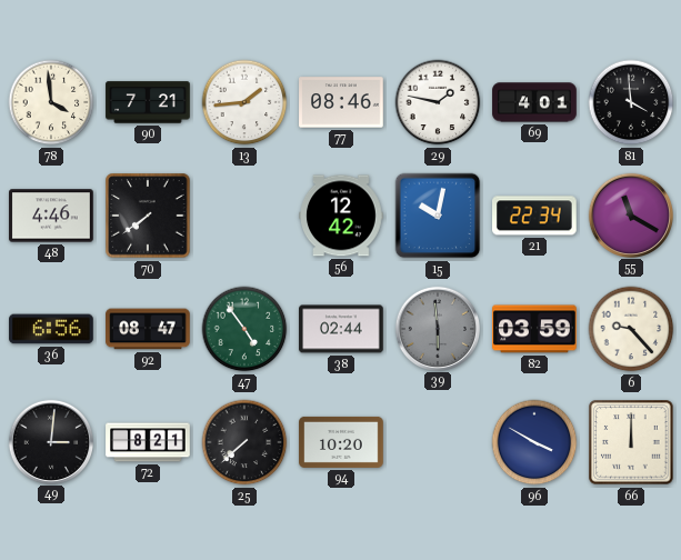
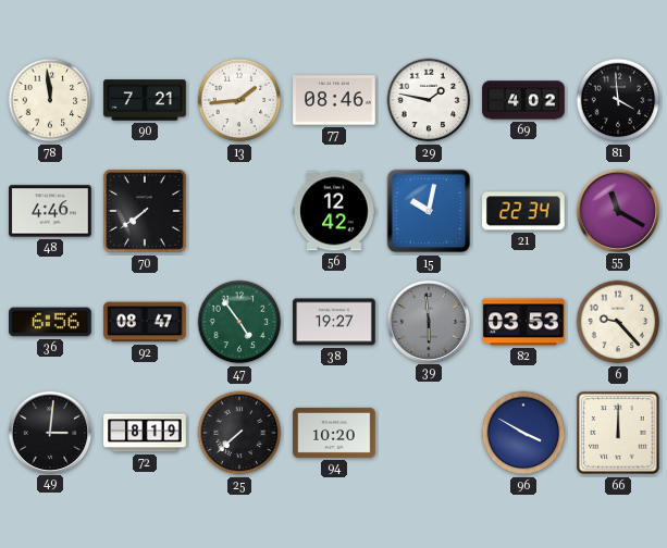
78: 3:59 -> 11:59 (50, 100)
69: 4:01 -> 4:02 (523, 100)
38: 02:44 -> 19:27 (334, 322)
82: 03:59 -> 03:53 (523, 322)
72: 8:21 -> 8:19 (145, 433)
